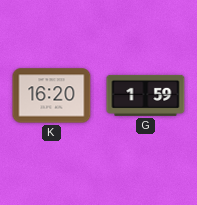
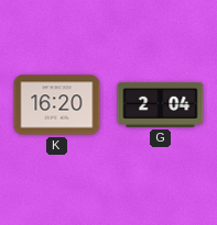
G: 1:59 -> 2:04 (161, 104)
